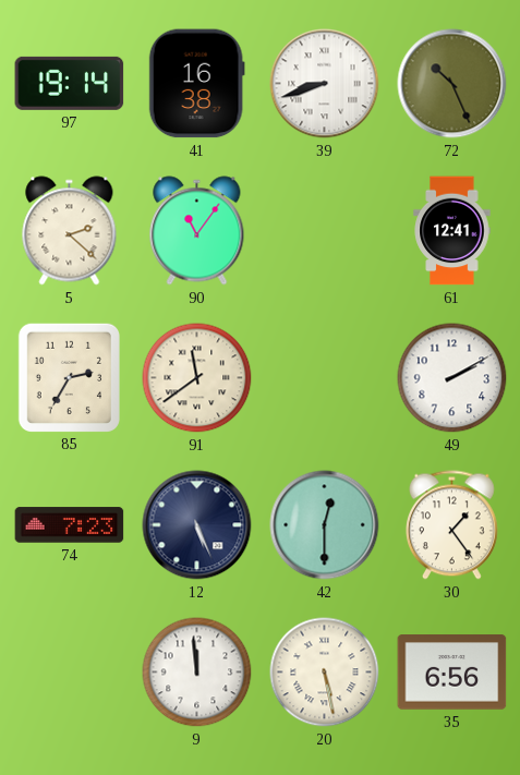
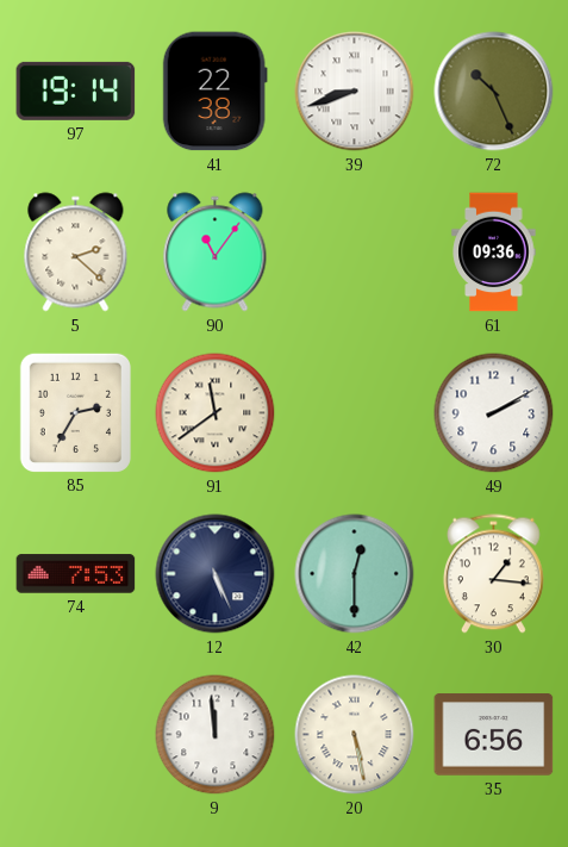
41: 16:38 -> 22:38 (214, 92)
61: 12:41 -> 09:36 (494, 253)
74: 7:23 -> 7:53 (76, 574)
30: 1:24 -> 1:16 (493, 574)
